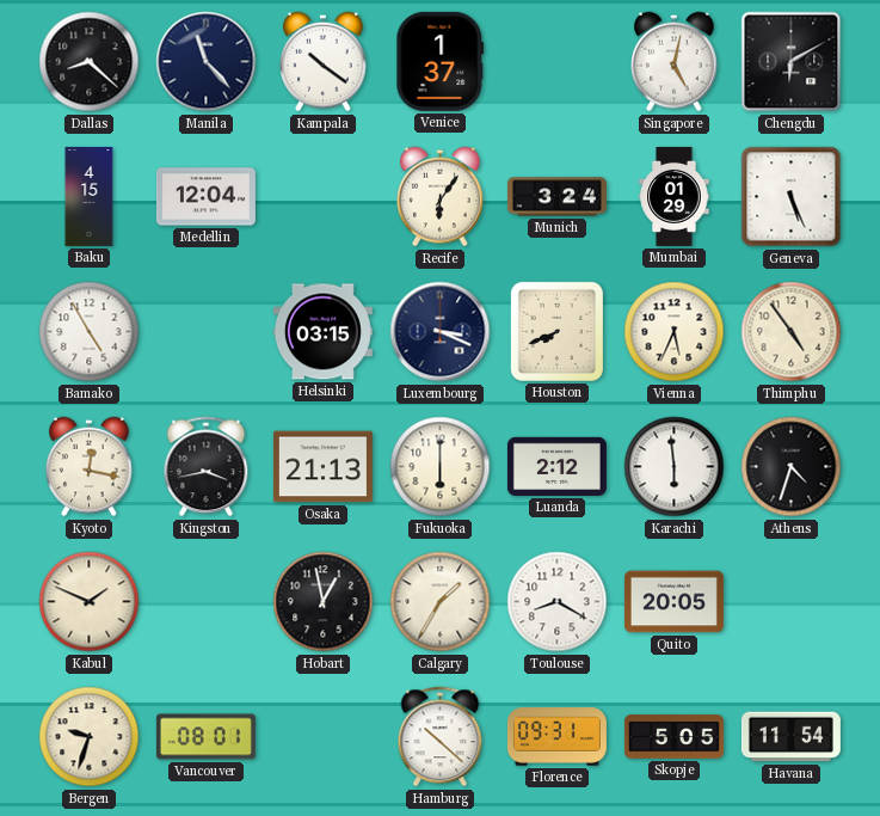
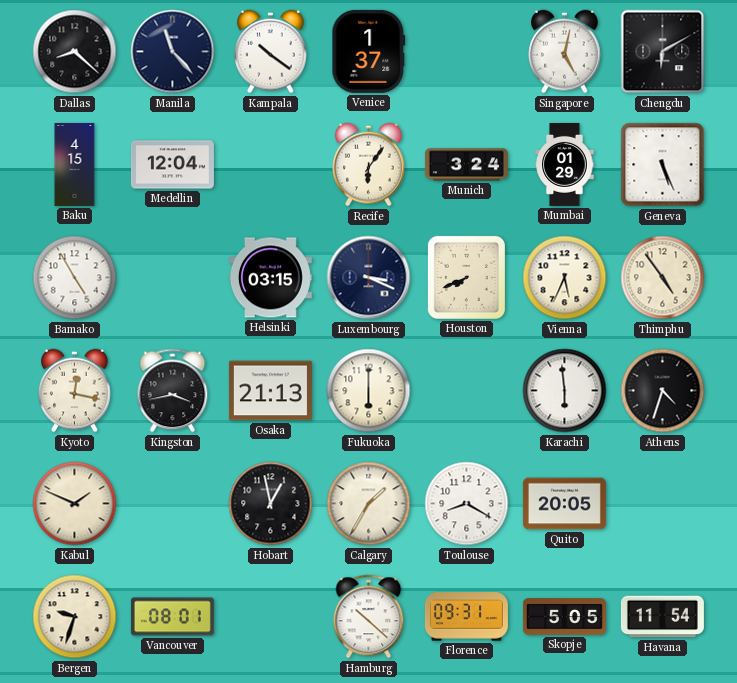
Luanda: 2:12 -> none (556, 466)
